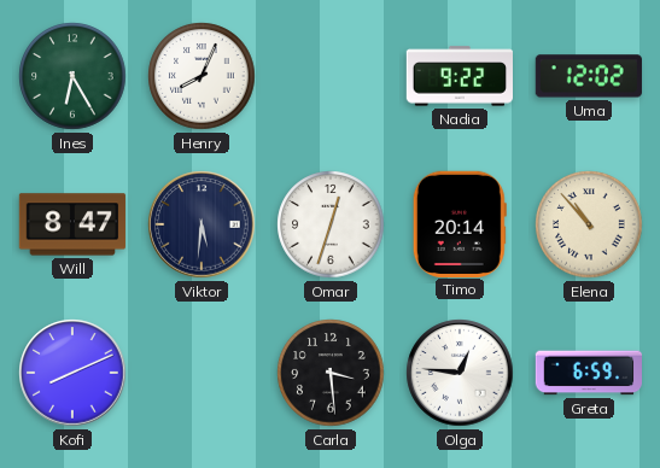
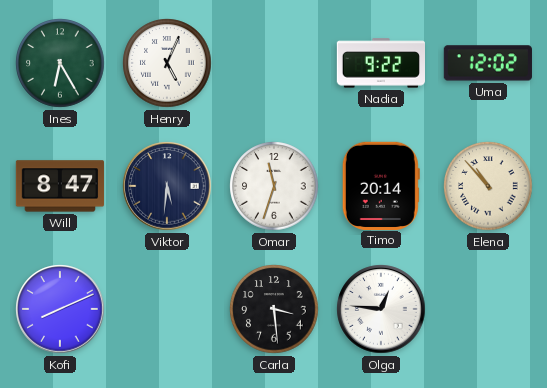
Henry: 8:04 -> 5:04 (167, 63)
Omar: 12:33 -> 11:33 (274, 186)
Greta: 6:59 -> none (589, 373)
